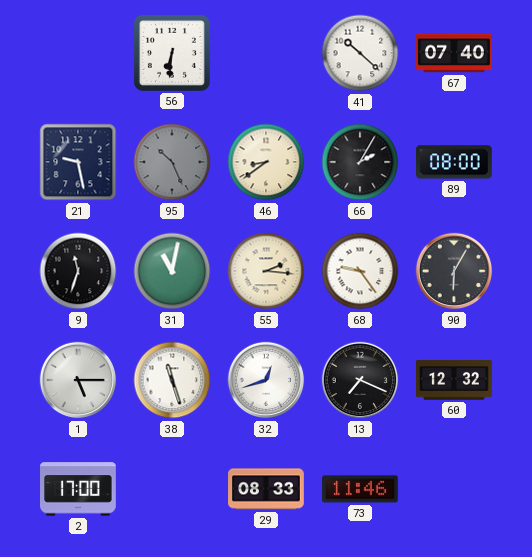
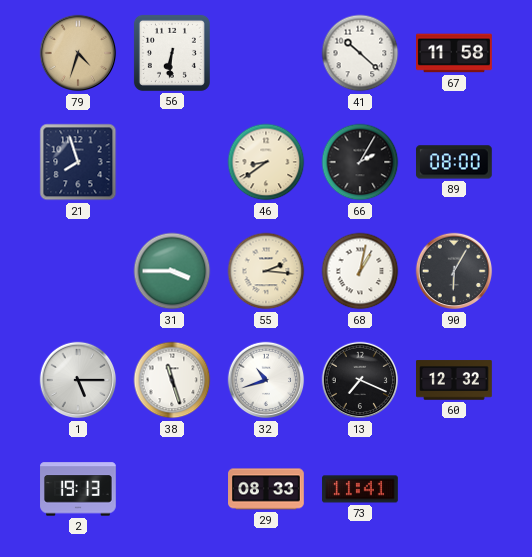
79: none -> 4:33 (78, 53)
67: 07:40 -> 11:58 (454, 53)
21: 9:28 -> 7:57 (78, 162)
95: 10:26 -> none (172, 162)
9: 11:33 -> none (78, 271)
31: 11:02 -> 3:45 (172, 271)
68: 9:24 -> 1:02 (360, 271)
32: 12:42 -> 10:42 (266, 380)
2: 17:00 -> 19:13 (78, 489)
73: 11:46 -> 11:41 (360, 489)
